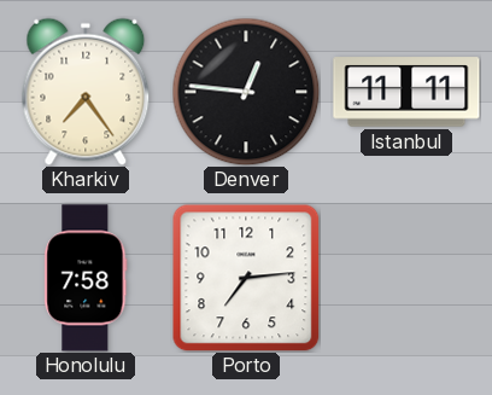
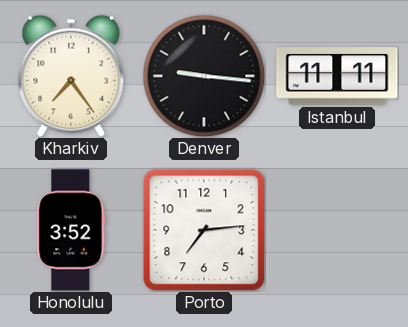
Denver: 12:46 -> 9:16 (204, 76)
Honolulu: 7:58 -> 3:52 (71, 230)
